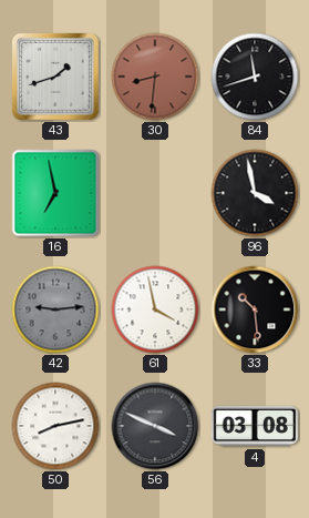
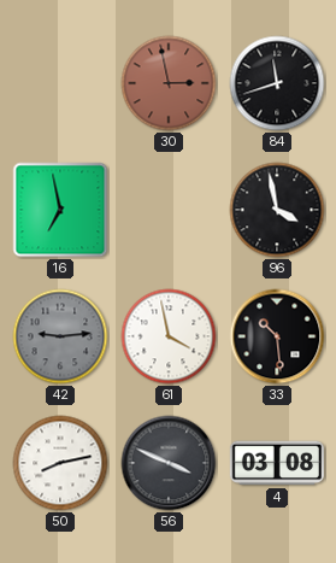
43: 1:42 -> none (55, 77)
30: 8:31 -> 2:58 (169, 83)
